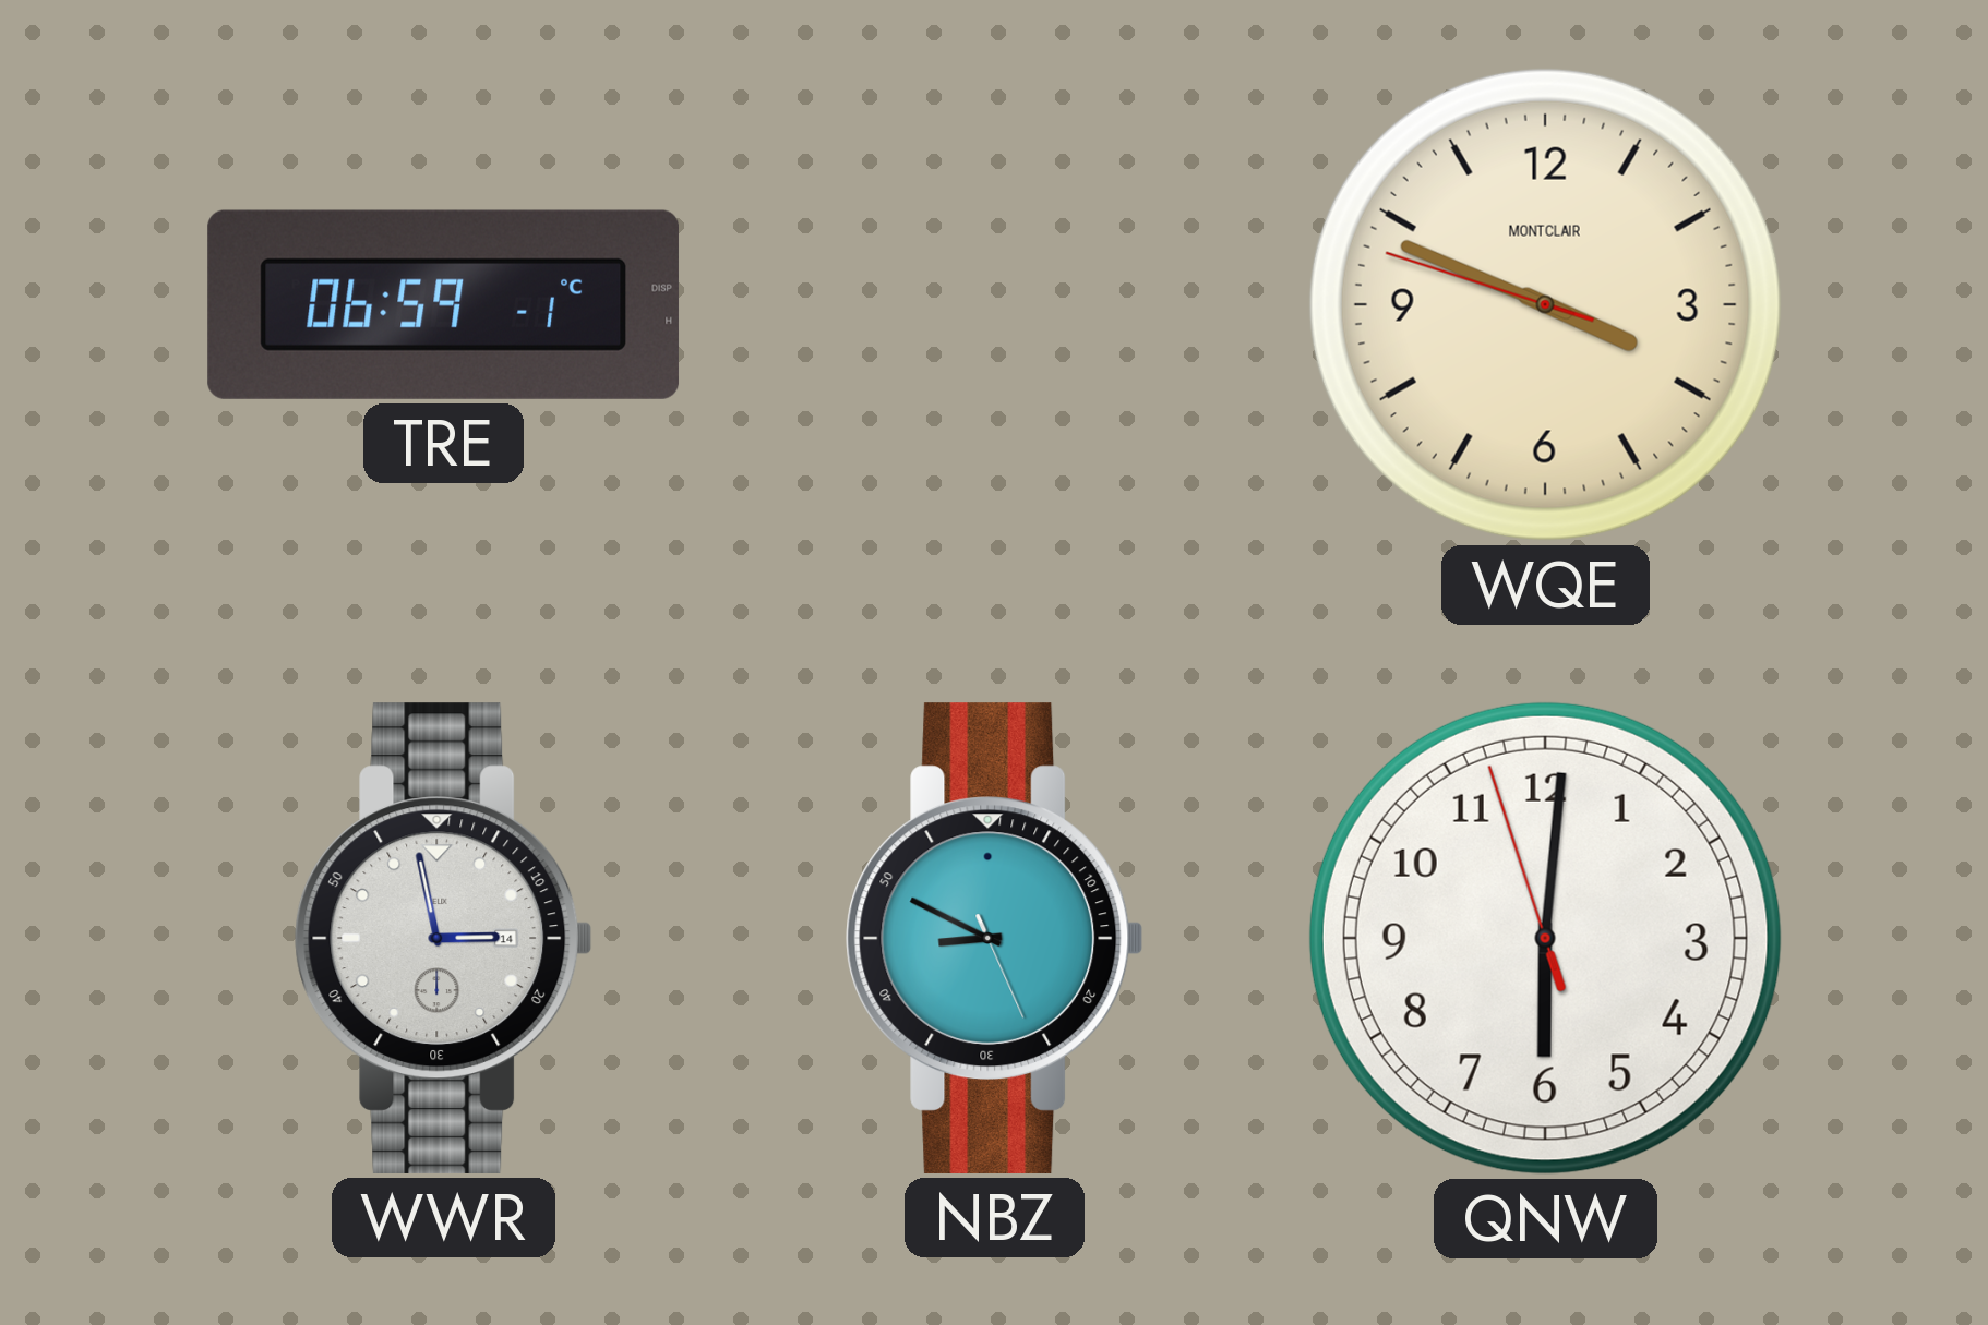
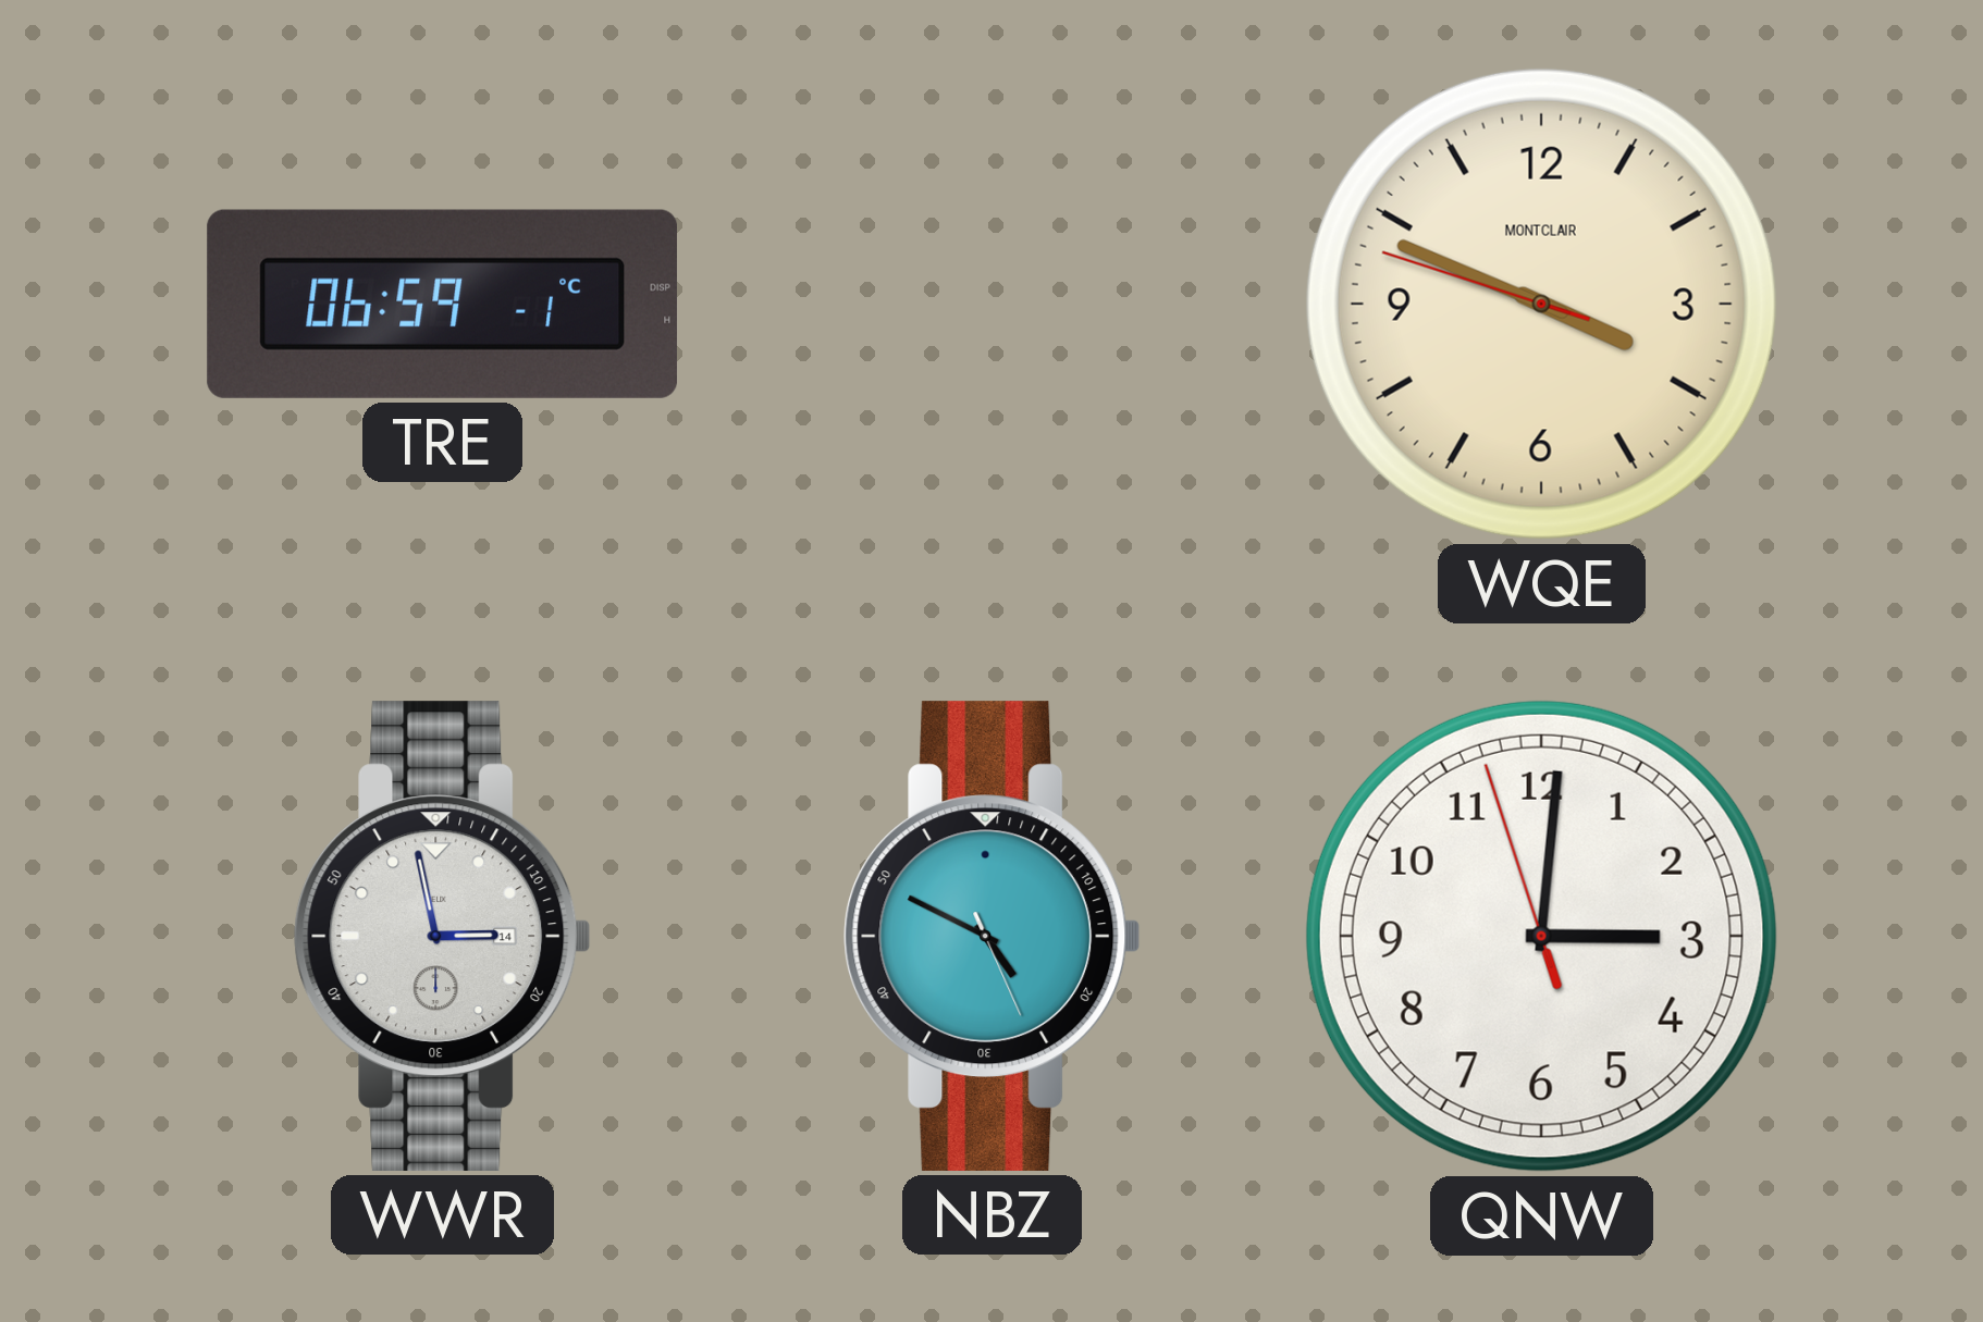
NBZ: 8:49 -> 4:49 (993, 936)
QNW: 6:00 -> 3:00 (1541, 936)
